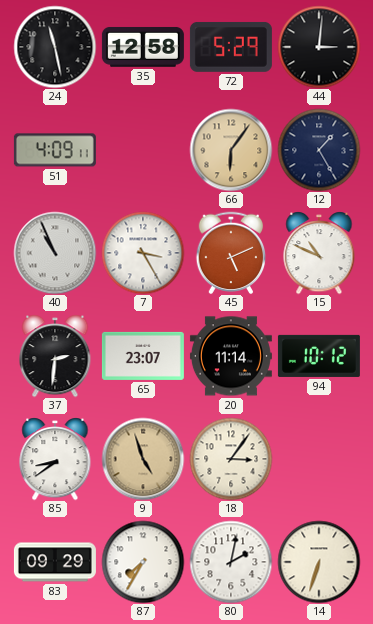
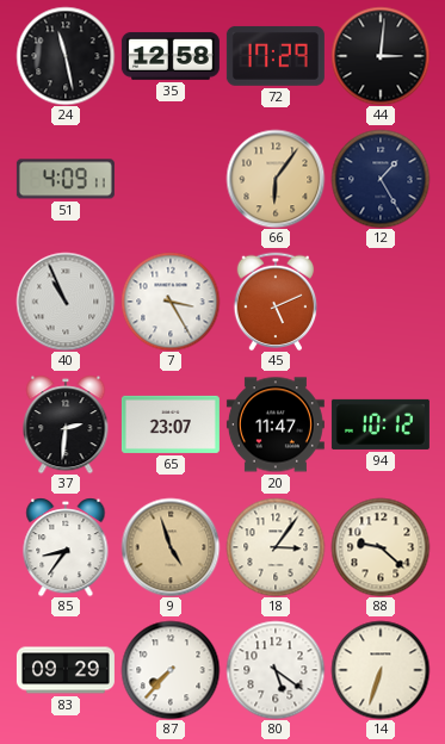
72: 5:29 -> 17:29 (276, 56)
15: 10:49 -> none (319, 253)
20: 11:14 -> 11:47 (276, 424)
85: 8:39 -> 8:36 (66, 547)
88: none -> 9:22 (381, 547)
87: 7:35 -> 7:37 (171, 670)
80: 2:02 -> 5:21 (276, 670)
